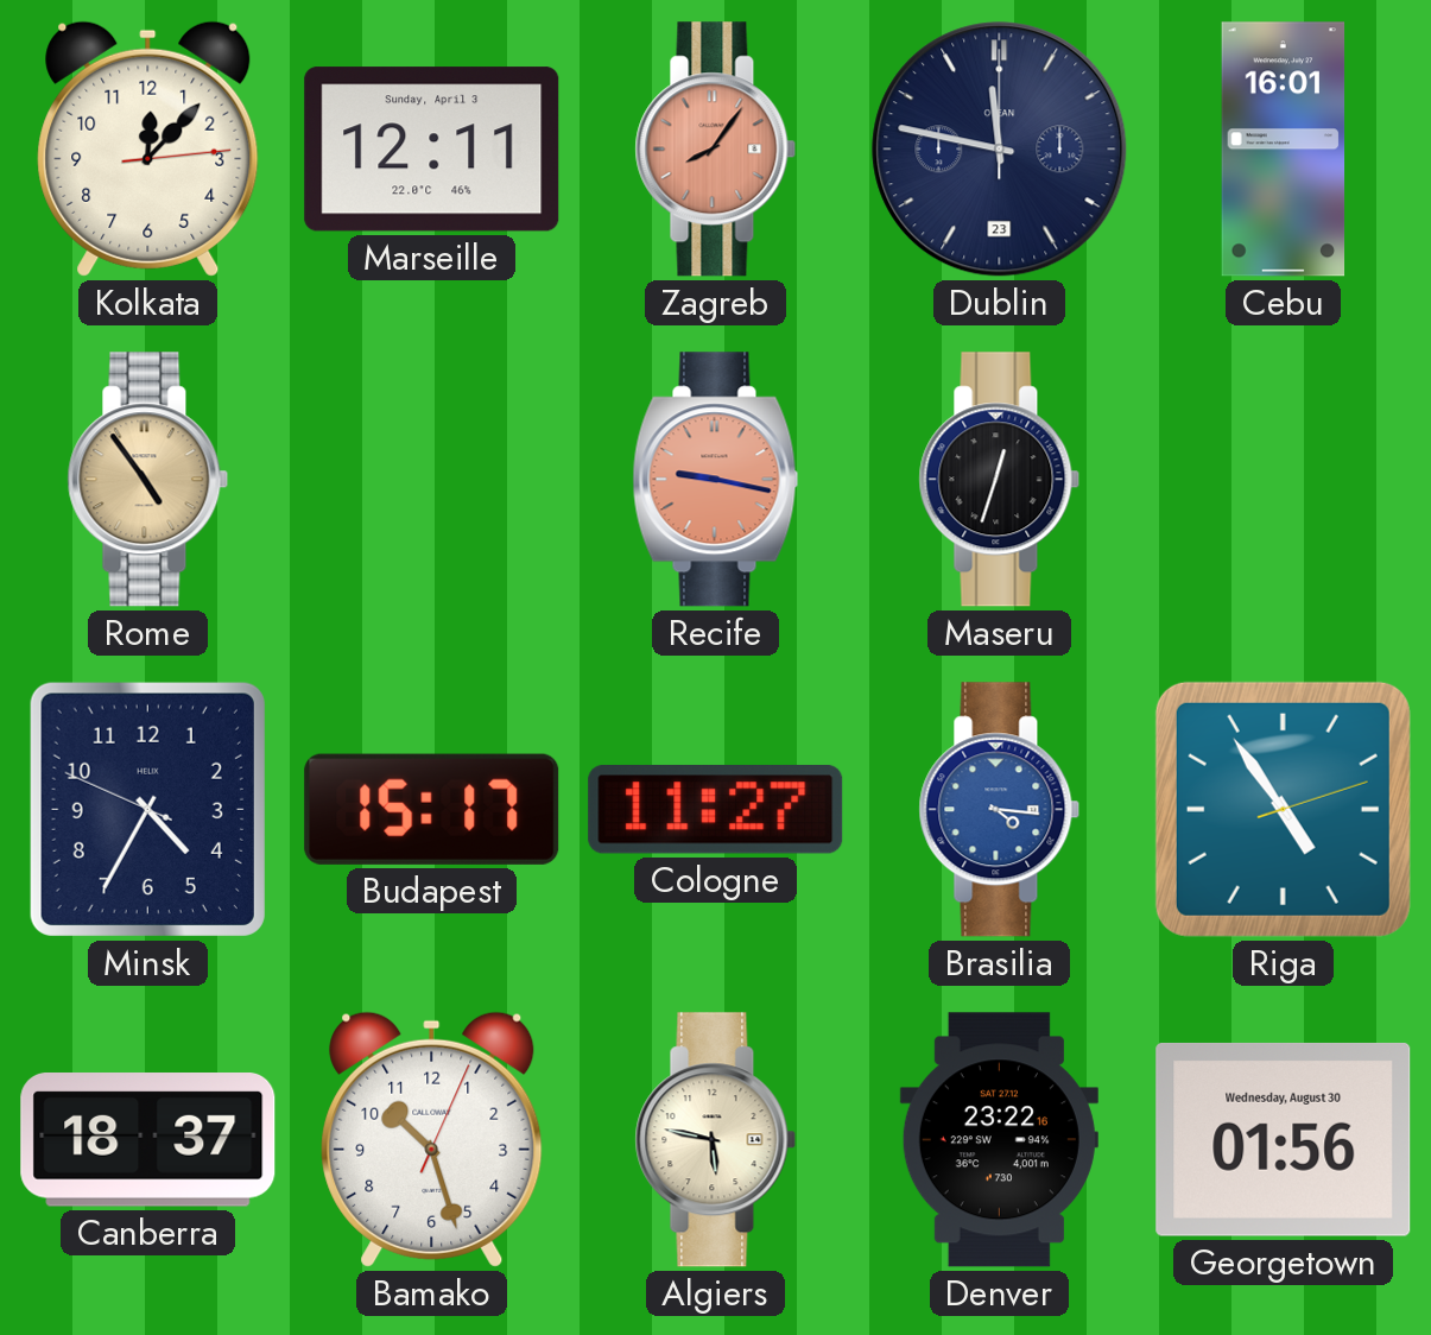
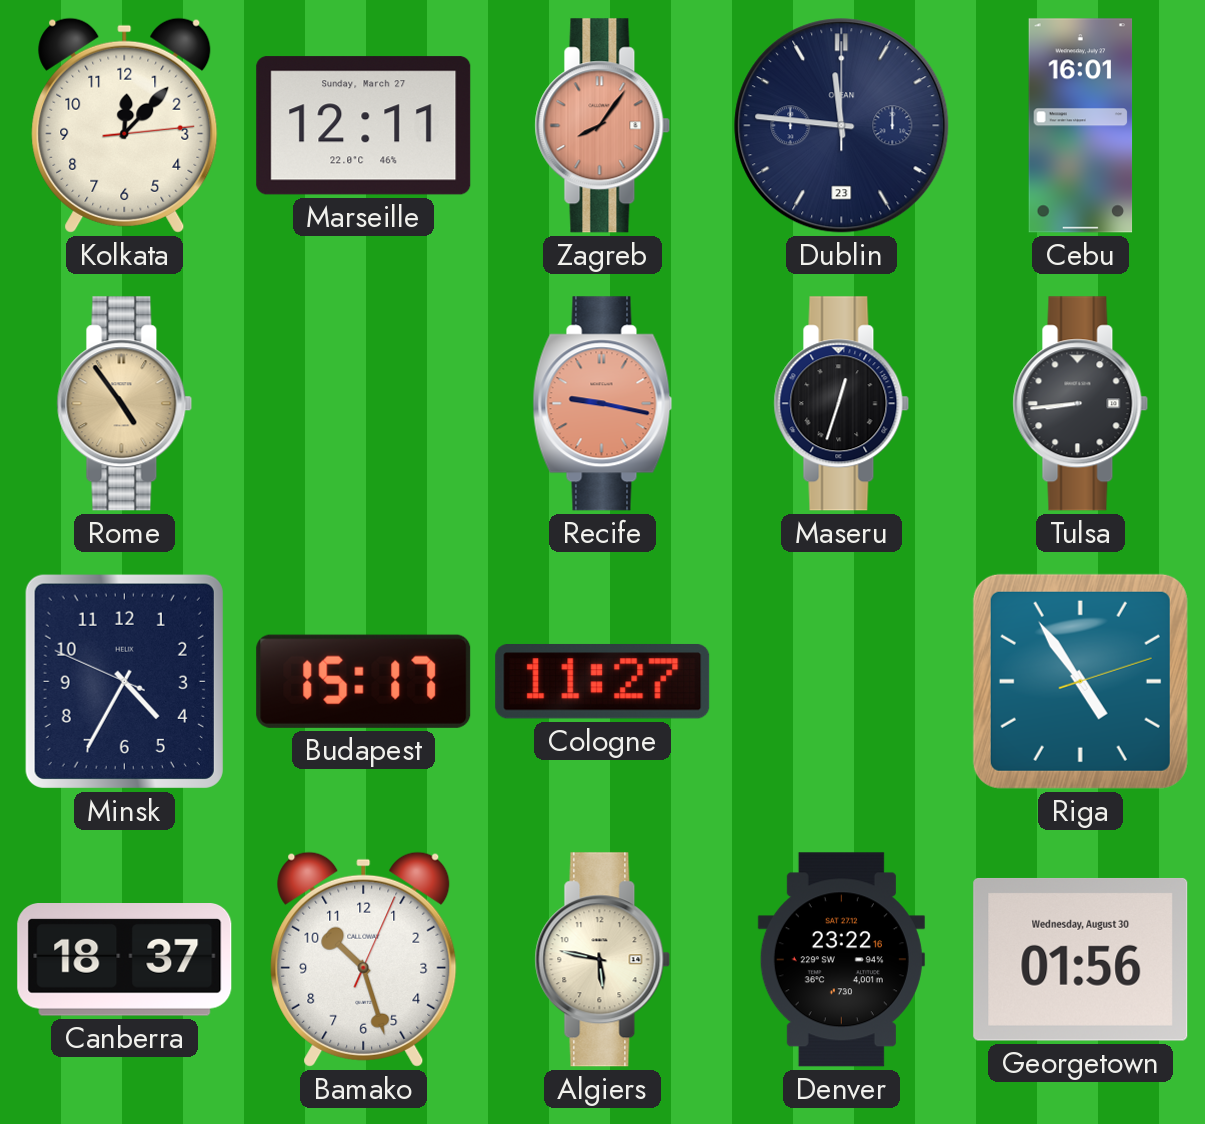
Marseille date: Sunday, April 3 -> Sunday, March 27 (364, 126)
Dublin: 11:47 -> 11:46 (842, 126)
Tulsa: none -> 8:44 (1081, 404)
Brasilia: 4:16 -> none (1000, 810)
